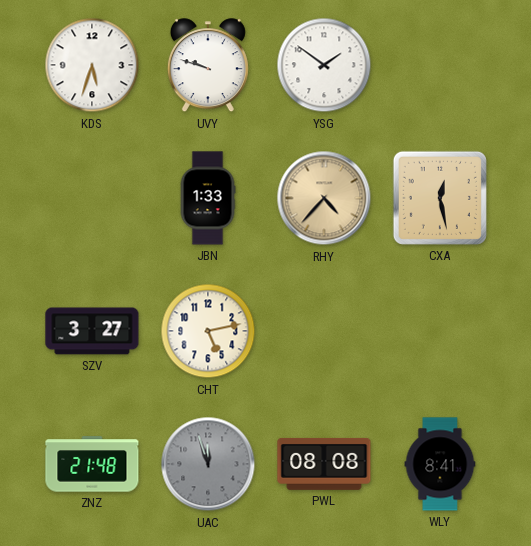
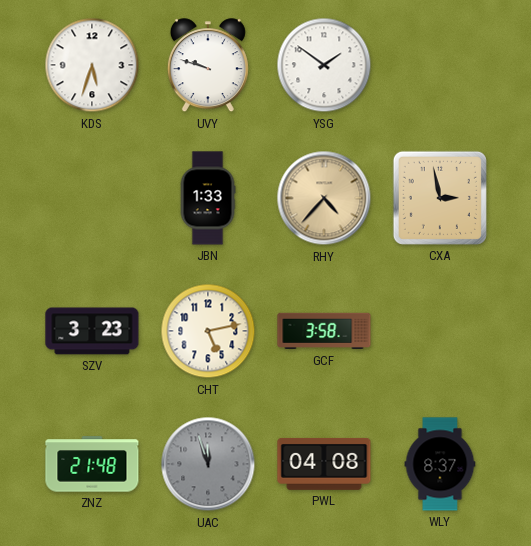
CXA: 12:28 -> 2:58 (440, 198)
SZV: 3:27 -> 3:23 (92, 331)
GCF: none -> 3:58 (324, 331)
PWL: 08:08 -> 04:08 (324, 464)
WLY: 8:41 -> 8:37 (440, 464)
